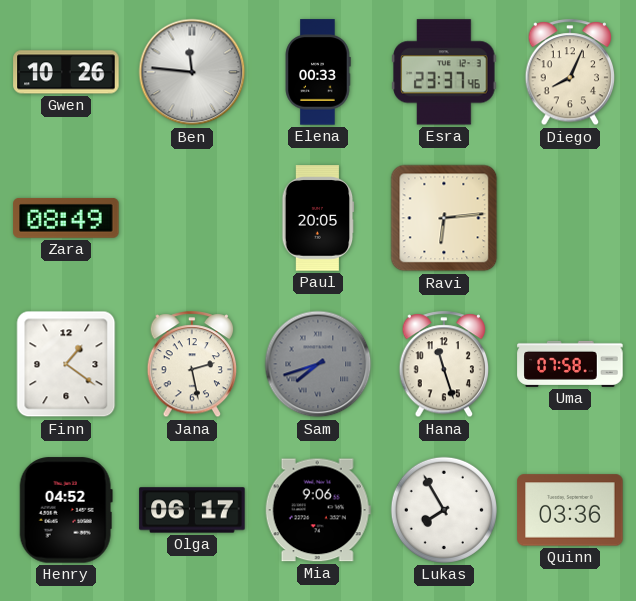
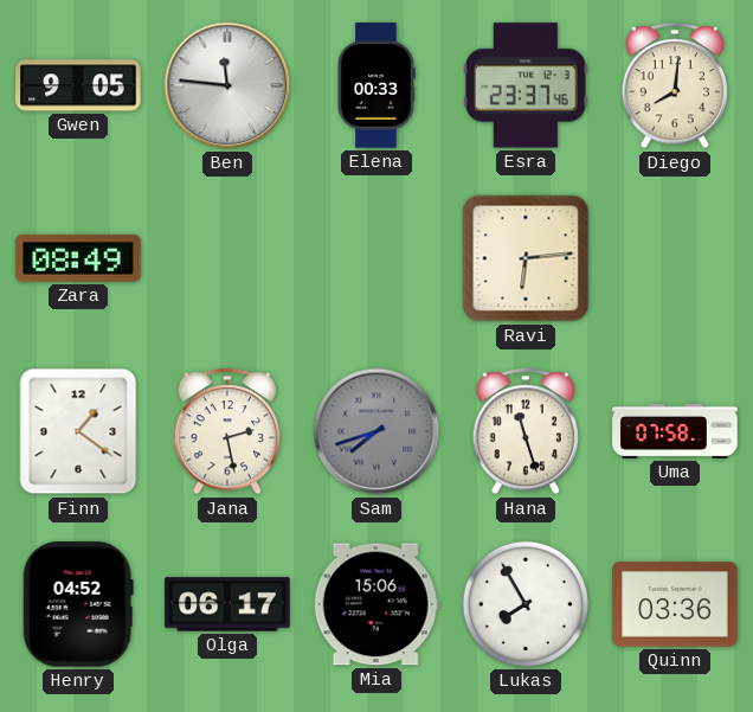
Gwen: 10:26 -> 9:05 (78, 85)
Diego: 8:04 -> 8:01 (675, 86)
Paul: 20:05 -> none (318, 218)
Mia: 9:06 -> 15:06 (376, 604)
